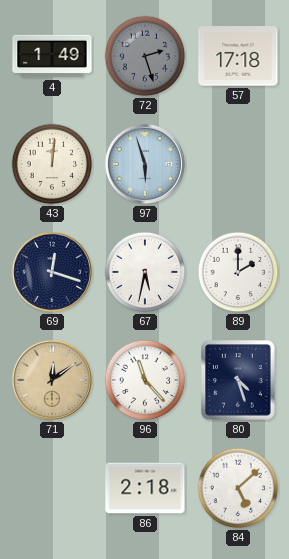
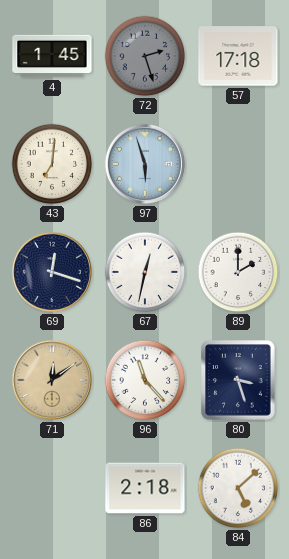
4: 1:49 -> 1:45 (52, 56)
43: 12:01 -> 7:01 (52, 164)
67: 5:32 -> 12:32 (145, 272)
80: 4:27 -> 3:27 (238, 380)
